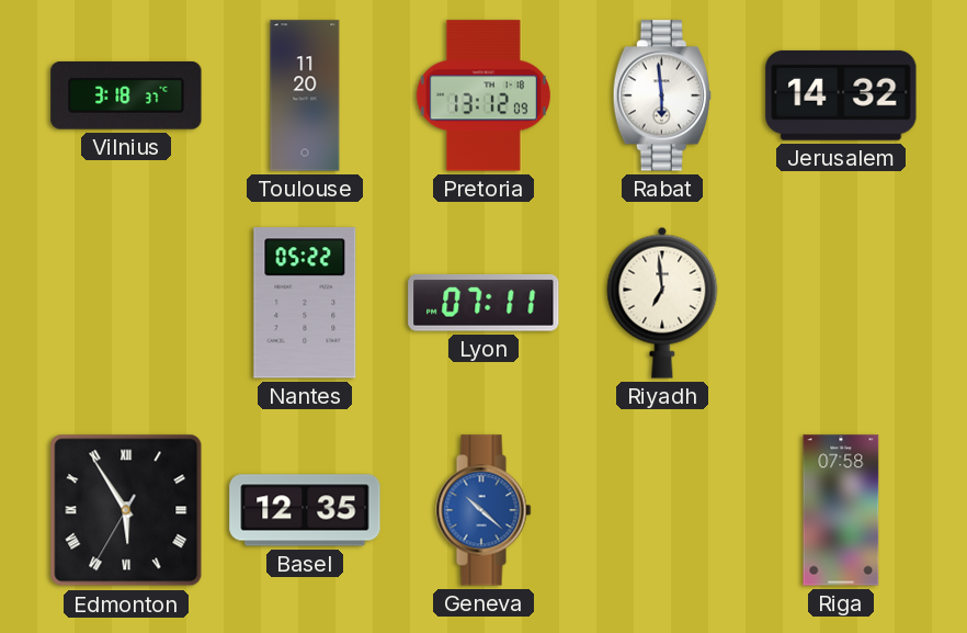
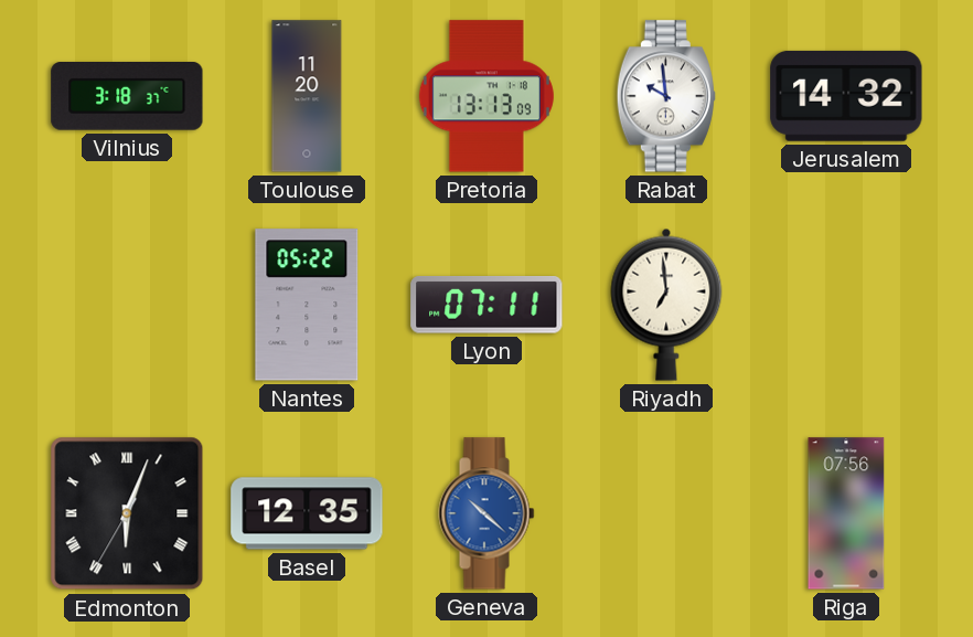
Pretoria: 13:12 -> 13:13 (487, 96)
Rabat: 5:59 -> 9:59 (666, 96)
Edmonton: 5:54 -> 6:03 (127, 513)
Riga: 07:58 -> 07:56 (846, 513)
